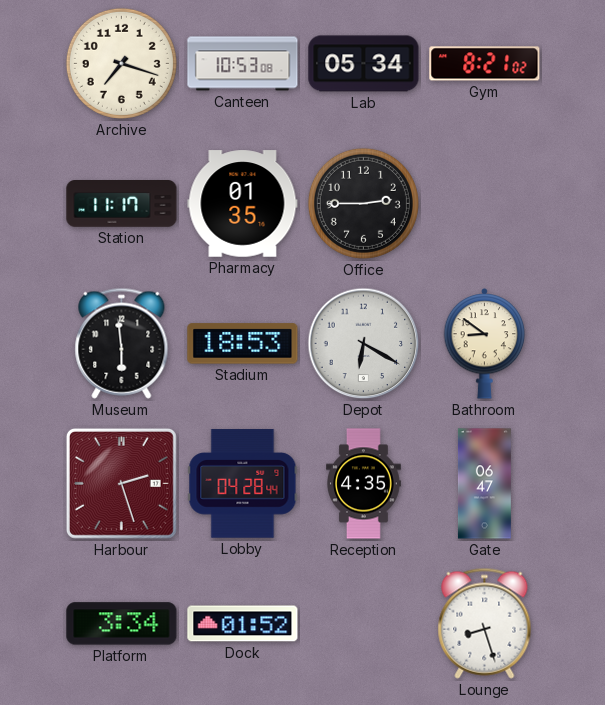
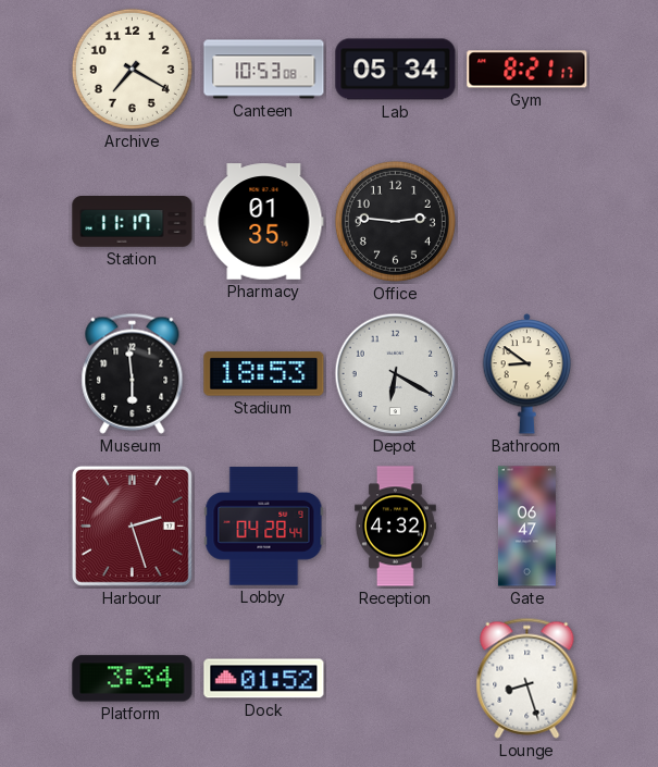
Archive: 7:18 -> 7:20 (132, 69)
Gym: 8:21:02 -> 8:21:17 (527, 70)
Office: 2:45 -> 2:46 (395, 221)
Reception: 4:35 -> 4:32 (396, 527)
